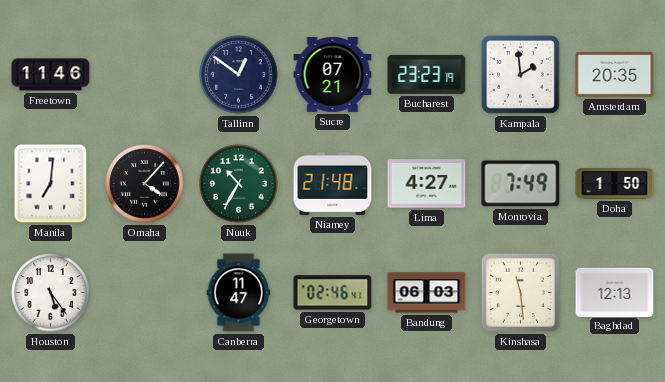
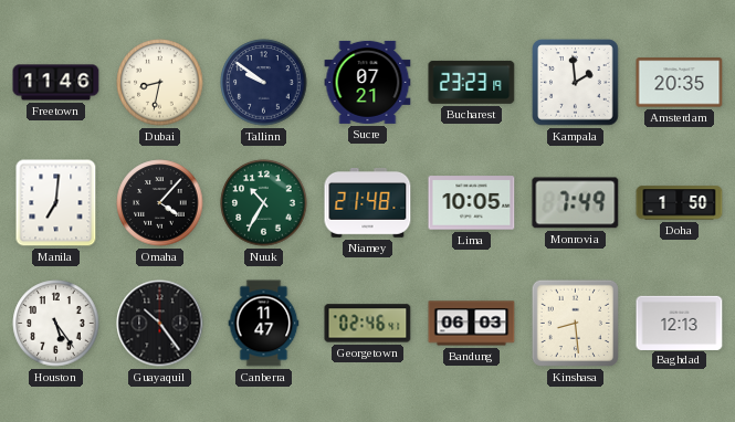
Dubai: none -> 8:32 (160, 83)
Tallinn: 12:51 -> 9:51 (264, 83)
Lima: 4:27 -> 10:05 (472, 203)
Guayaquil: none -> 10:24 (160, 324)
Kinshasa: 11:29 -> 8:29 (575, 323)
